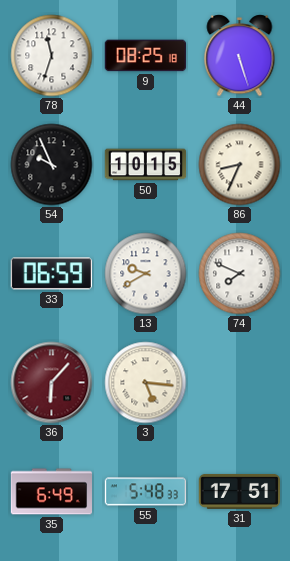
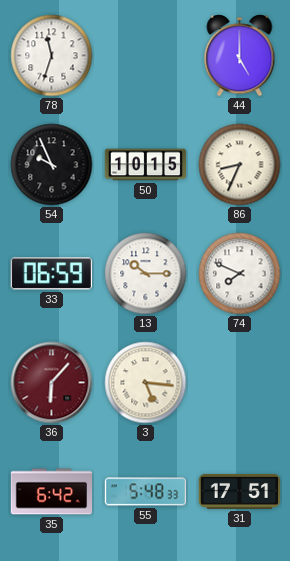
9: 08:25 -> none (145, 56)
44: 5:27 -> 5:00 (240, 56)
13: 9:40 -> 10:15 (146, 274)
35: 6:49 -> 6:42 (52, 492)
